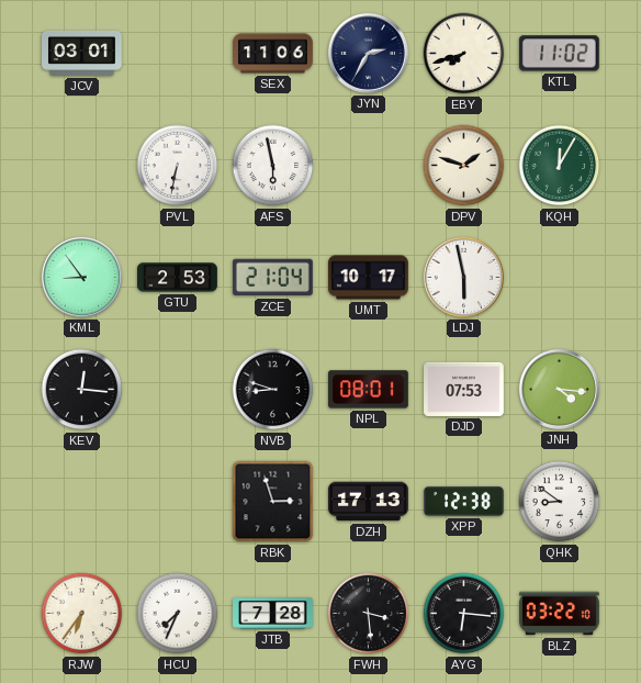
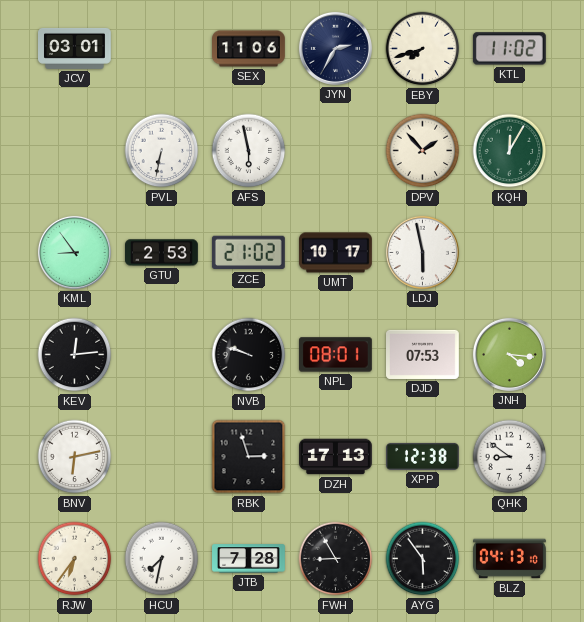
DPV: 1:48 -> 1:53 (423, 151)
ZCE: 21:04 -> 21:02 (248, 253)
KEV: 12:16 -> 12:14 (75, 355)
NVB: 8:48 -> 9:48 (249, 355)
BNV: none -> 6:13 (75, 457)
HCU: 7:34 -> 7:32 (162, 559)
FWH: 3:29 -> 8:55 (336, 559)
AYG: 6:16 -> 5:54 (423, 559)
BLZ: 03:22 -> 04:13 (510, 559)
